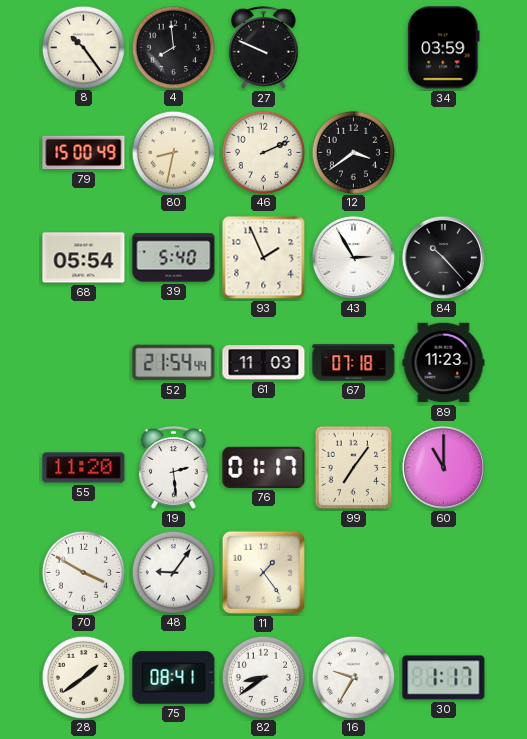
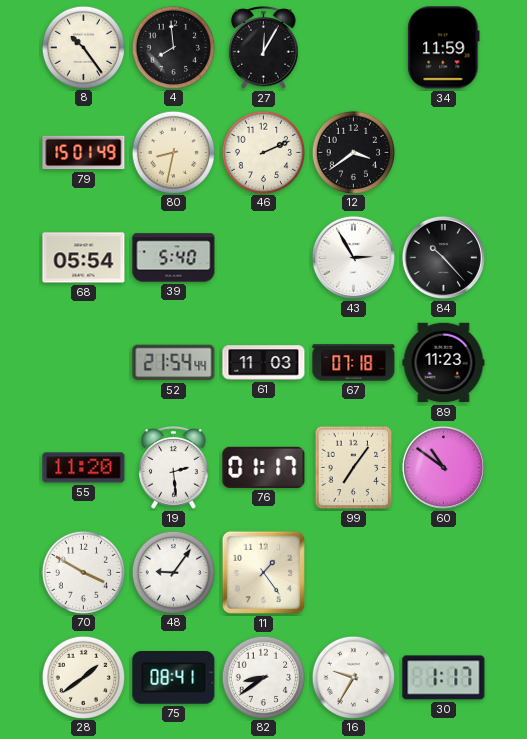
27: 9:49 -> 12:05 (264, 48)
34: 03:59 -> 11:59 (444, 48)
79: 15:00 -> 15:01 (84, 153)
93: 1:56 -> none (264, 258)
60: 11:00 -> 10:51 (443, 467)
